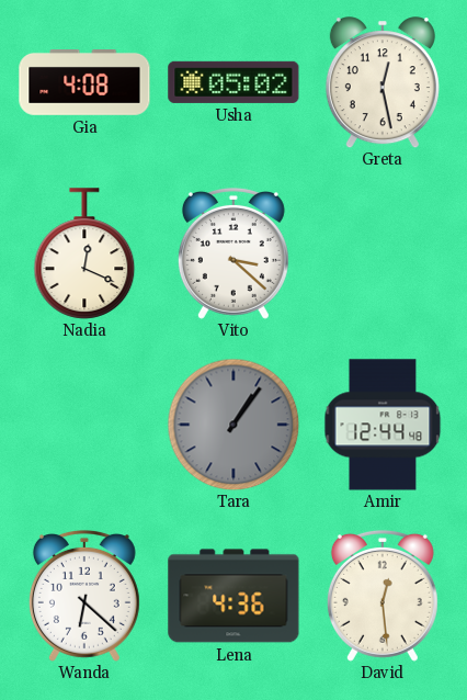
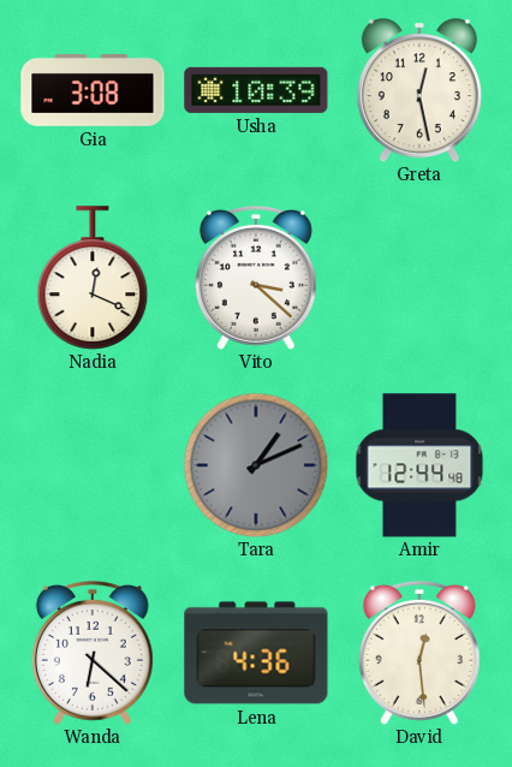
Gia: 4:08 -> 3:08 (93, 91)
Usha: 05:02 -> 10:39 (256, 90)
Tara: 1:06 -> 1:11 (256, 465)
